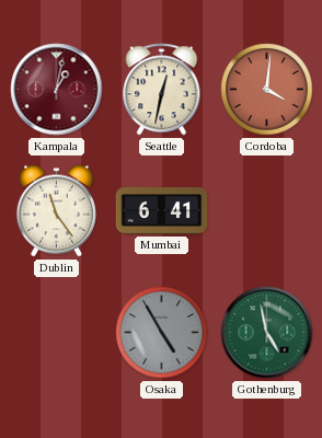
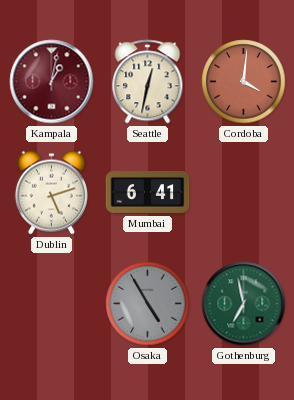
Dublin: 11:24 -> 5:12 (51, 193)
Gothenburg: 4:58 -> 6:58 (244, 304)
